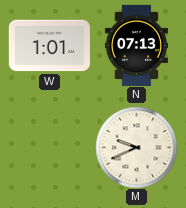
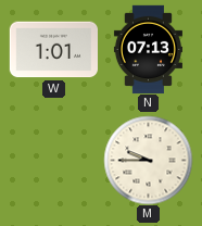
M: 9:41 -> 9:45 (148, 160)
